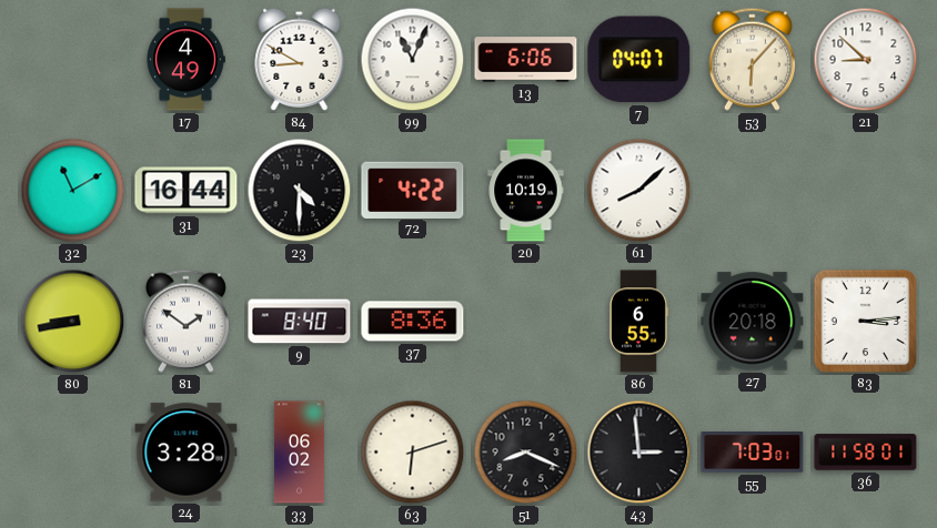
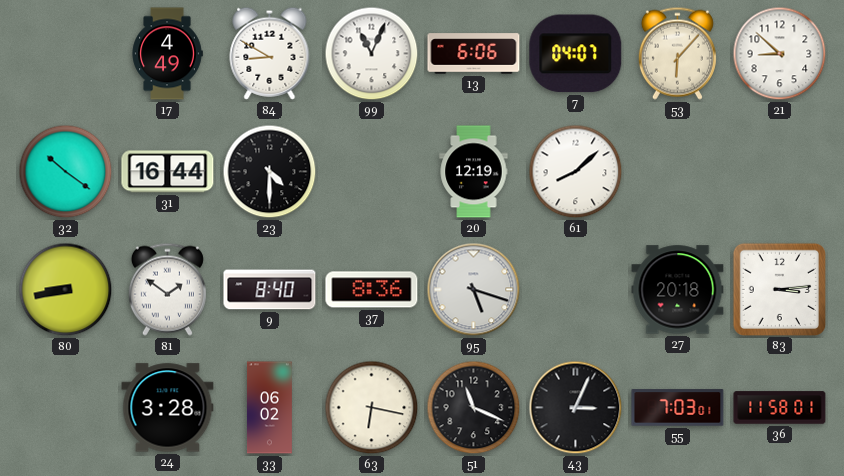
32: 11:10 -> 10:21 (66, 172)
72: 4:22 -> none (413, 190)
20: 10:19 -> 12:19 (474, 172)
95: none -> 5:18 (474, 290)
86: 6:55 -> none (639, 322)
63: 6:12 -> 6:17 (372, 408)
51: 8:19 -> 11:19 (474, 408)
43: 2:59 -> 3:04 (576, 408)
